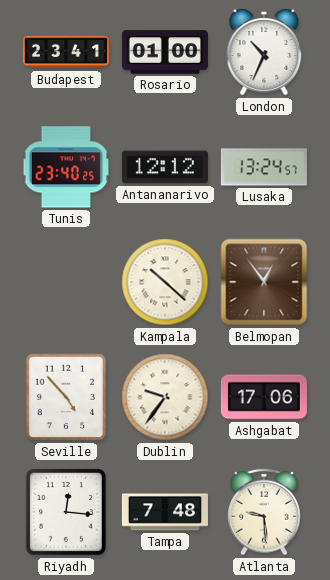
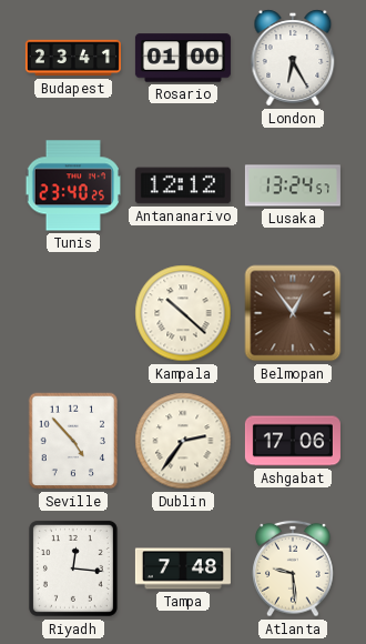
London: 10:34 -> 6:25 (293, 58)
Dublin: 9:36 -> 2:36 (183, 441)
